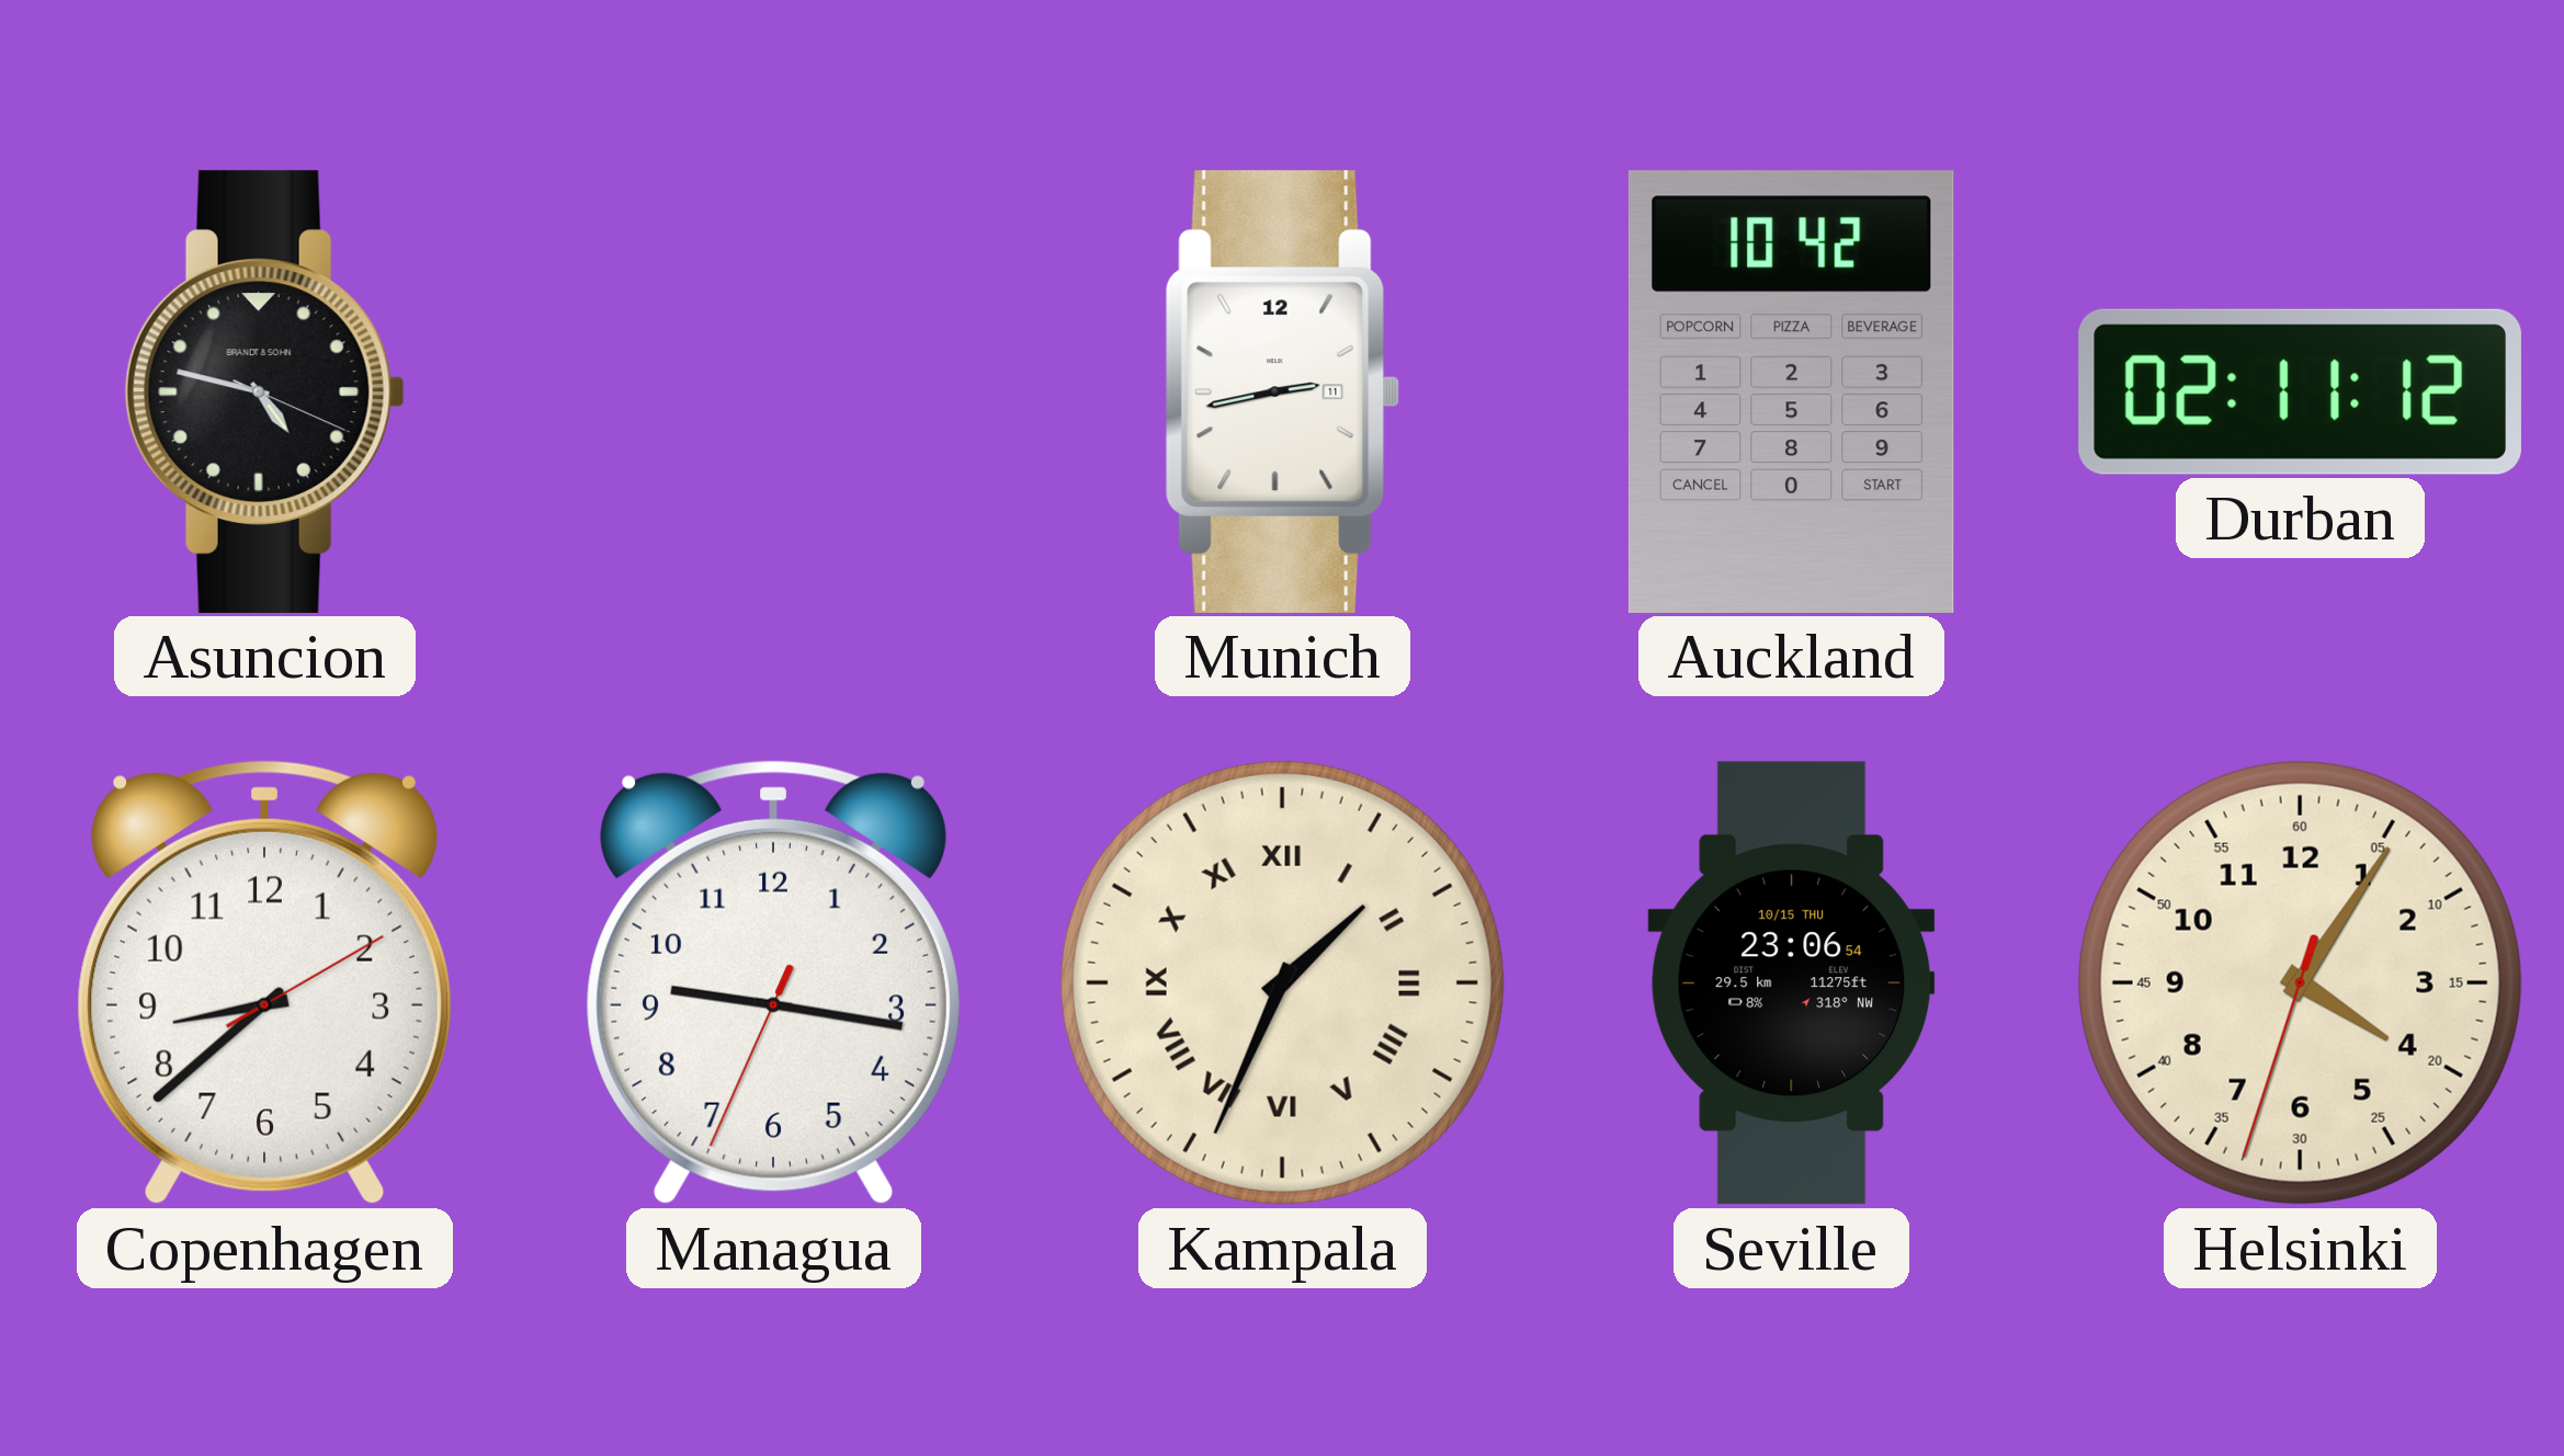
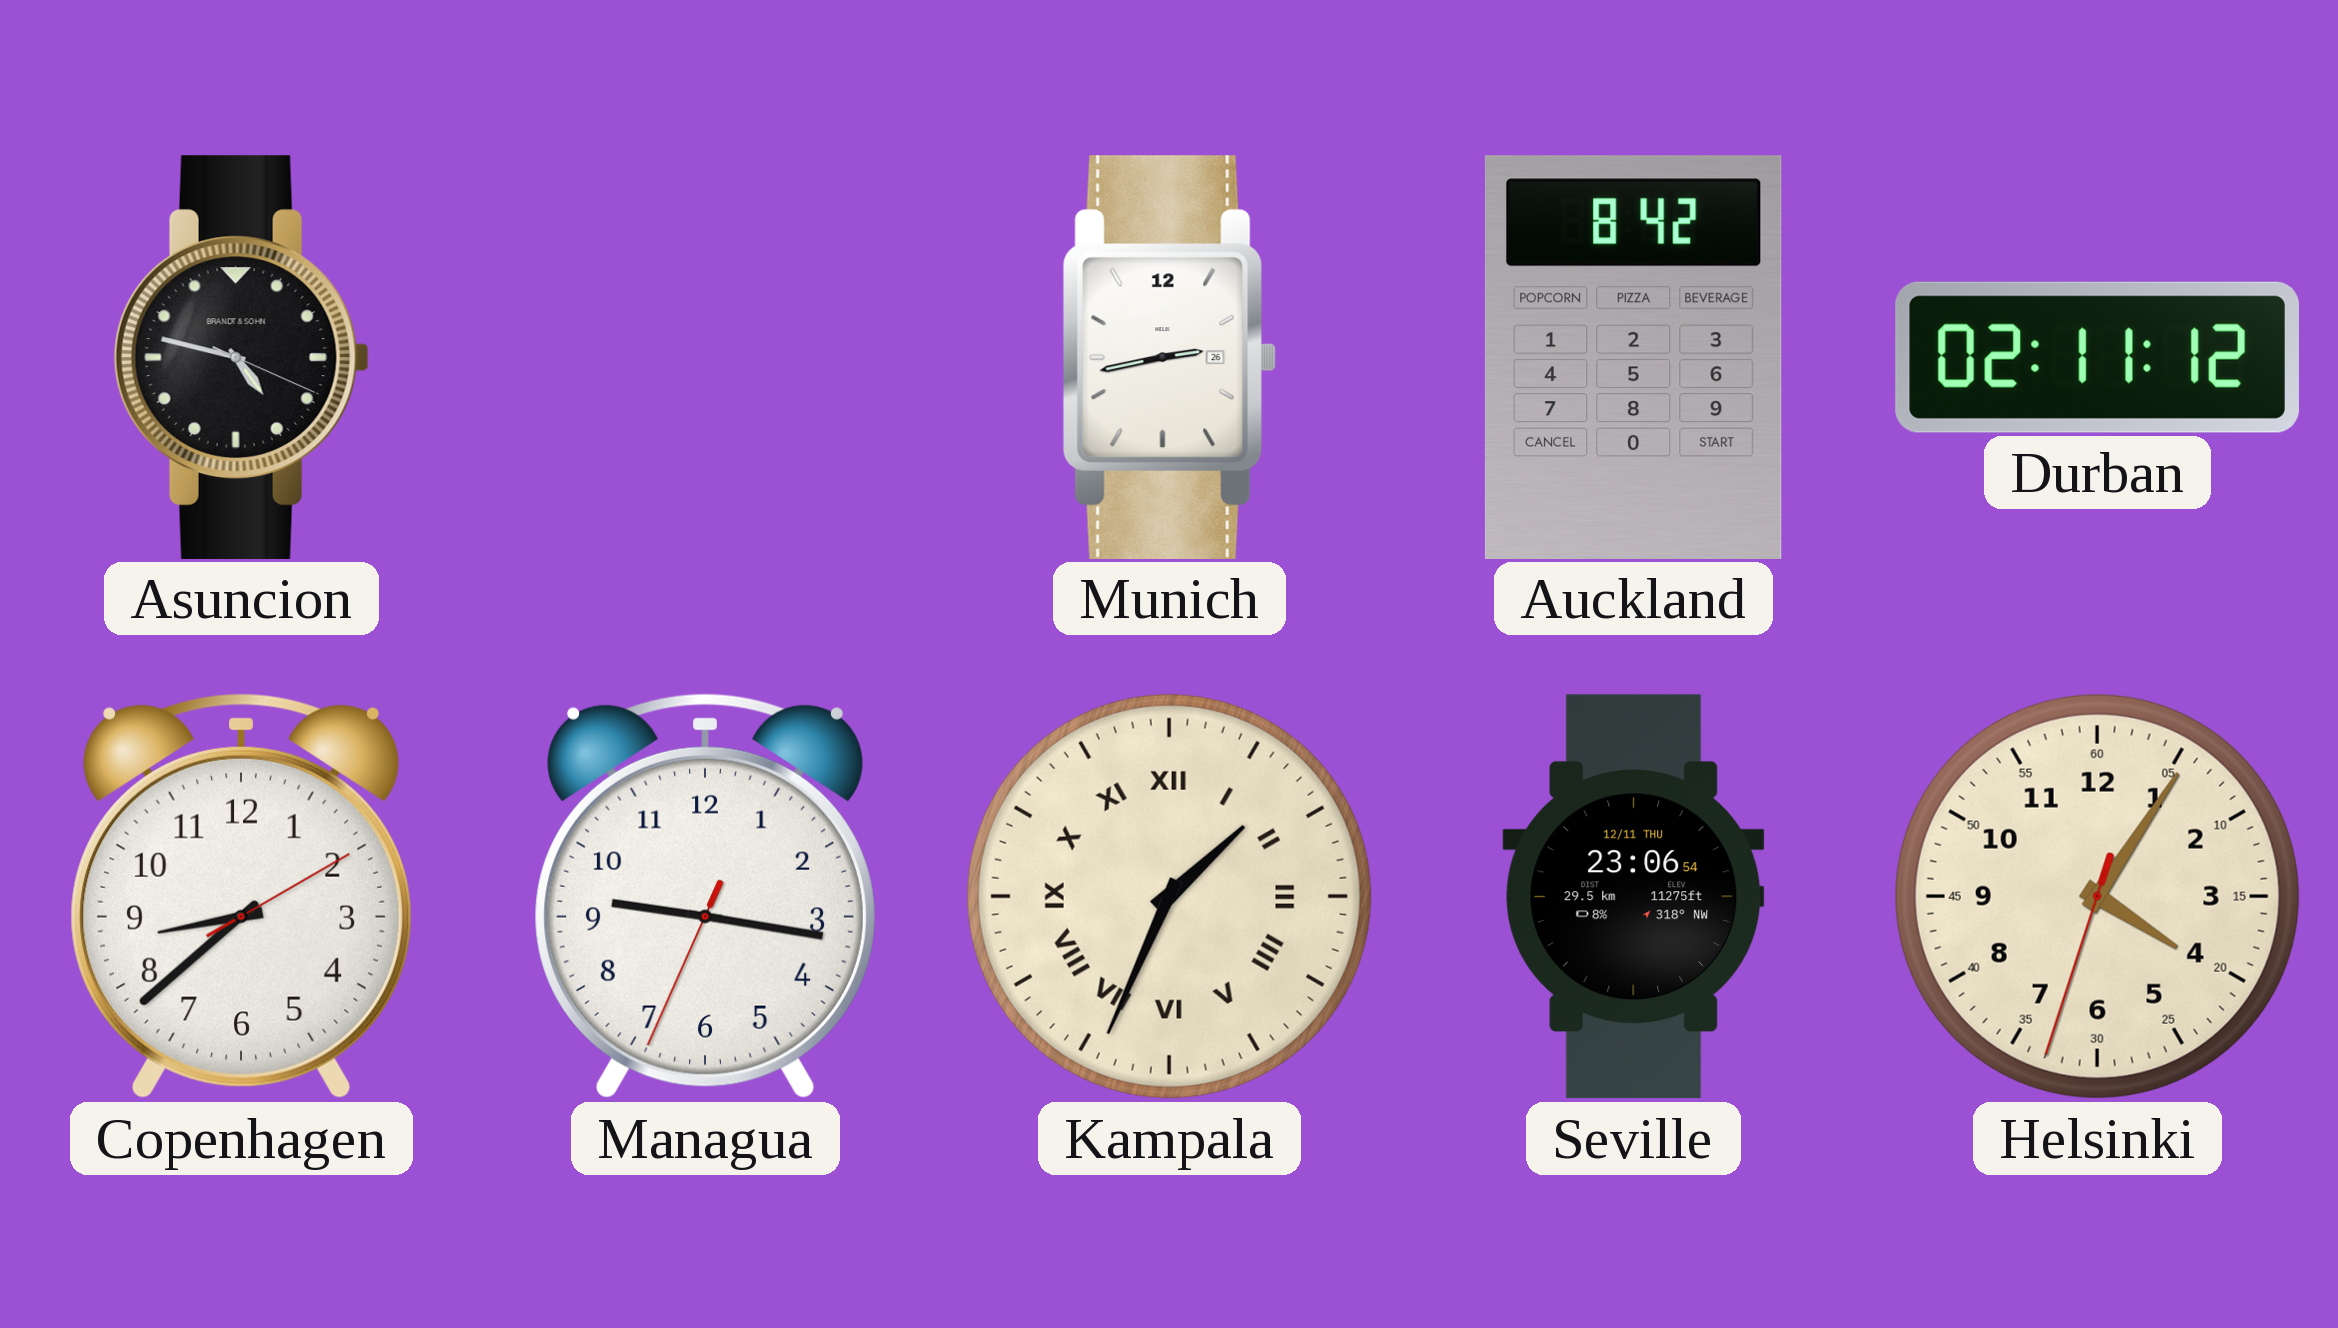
Munich date: 11 -> 26 (1169, 357)
Auckland: 10:42 -> 8:42 (1633, 357)
Seville date: 10/15 THU -> 12/11 THU (1634, 897)
